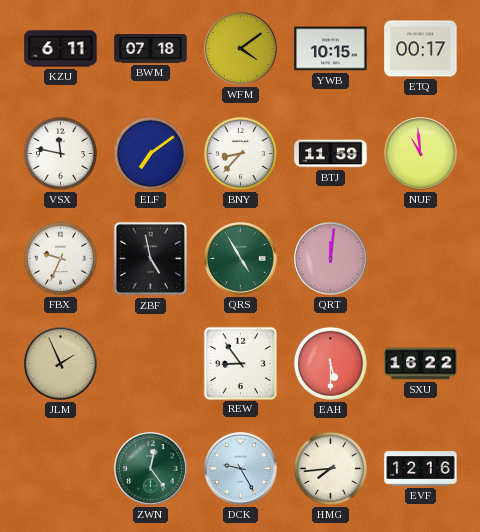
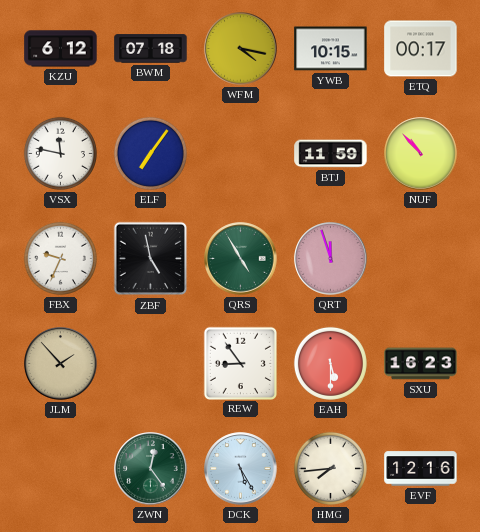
KZU: 6:11 -> 6:12 (61, 49)
WFM: 4:09 -> 4:17 (241, 49)
ELF: 7:09 -> 7:06 (150, 153)
BNY: 8:37 -> none (240, 153)
NUF: 10:59 -> 10:53 (421, 154)
QRT: 12:01 -> 11:57 (331, 259)
JLM: 1:56 -> 1:53 (61, 364)
SXU: 16:22 -> 16:23 (421, 364)
DCK: 9:25 -> 5:25 (241, 469)
